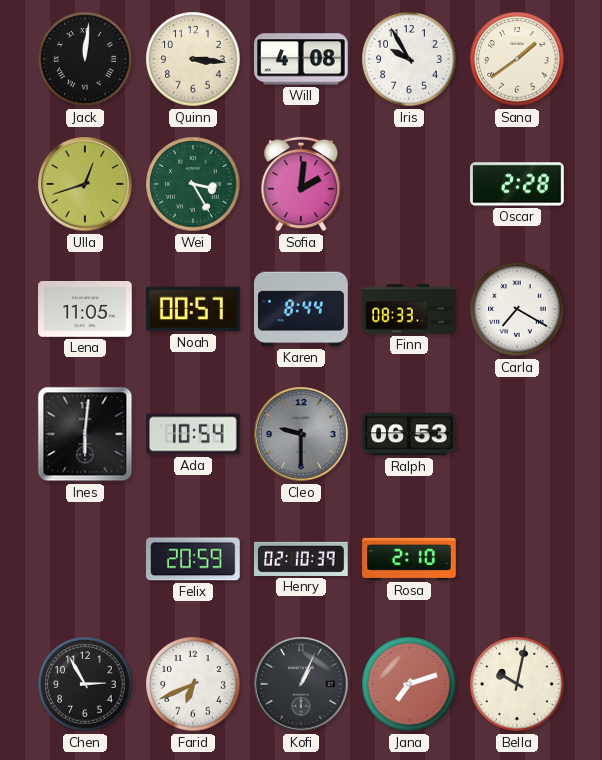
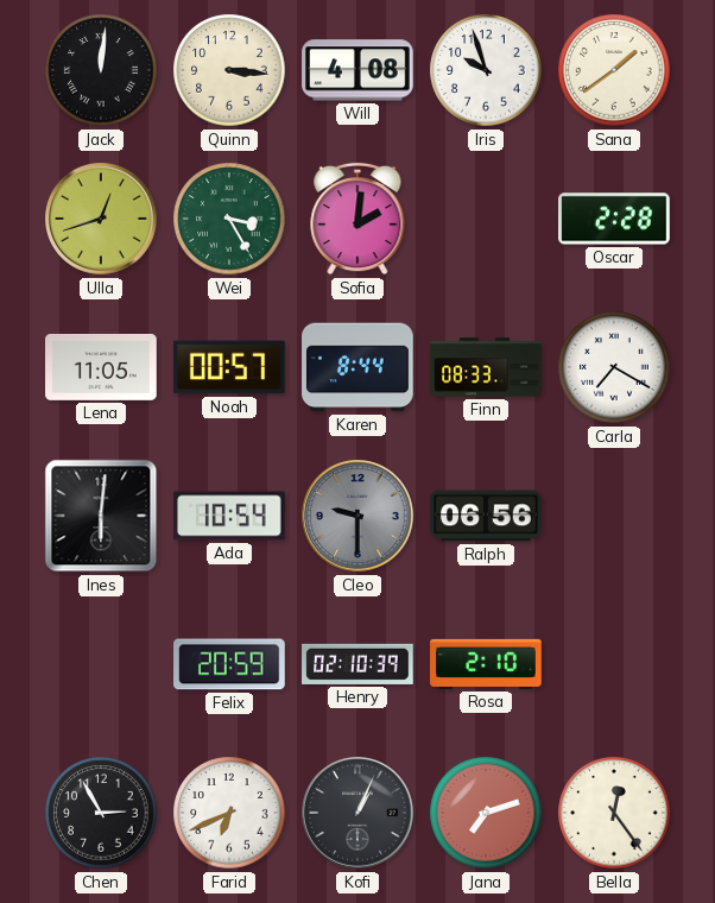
Iris: 9:55 -> 9:57 (486, 70)
Ralph: 06:53 -> 06:56 (487, 516)
Bella: 10:02 -> 12:24 (614, 813)
